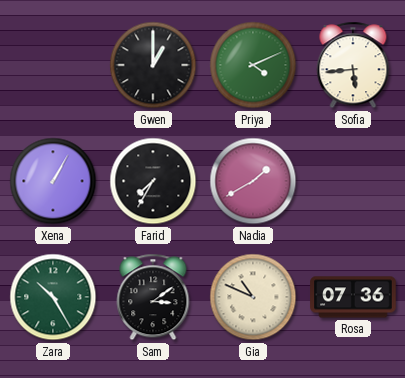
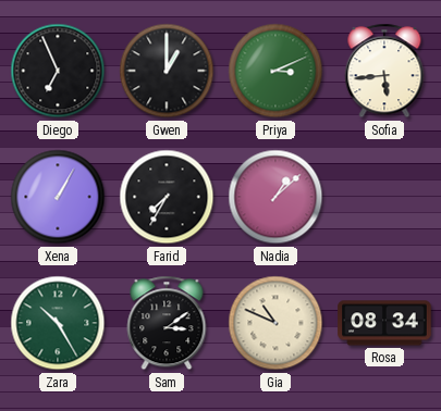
Diego: none -> 6:56 (58, 71)
Priya: 4:11 -> 3:11 (275, 71)
Nadia: 1:40 -> 1:08 (275, 197)
Rosa: 07:36 -> 08:34 (384, 323)
